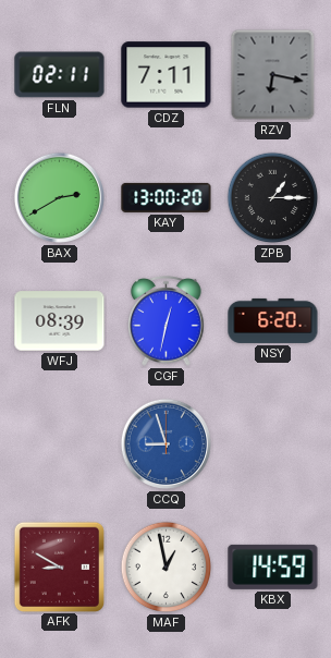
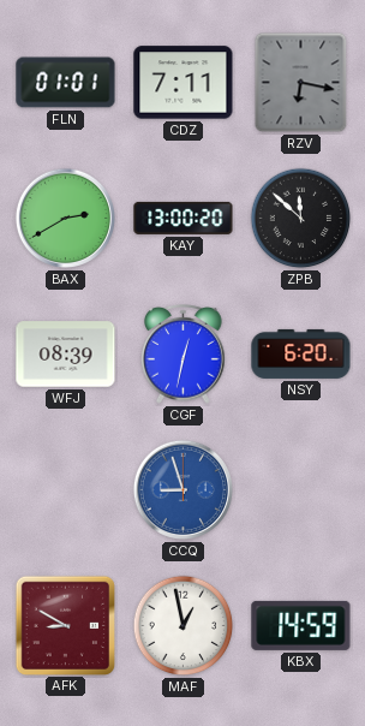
FLN: 02:11 -> 01:01 (66, 83)
ZPB: 1:15 -> 11:52 (301, 219)
